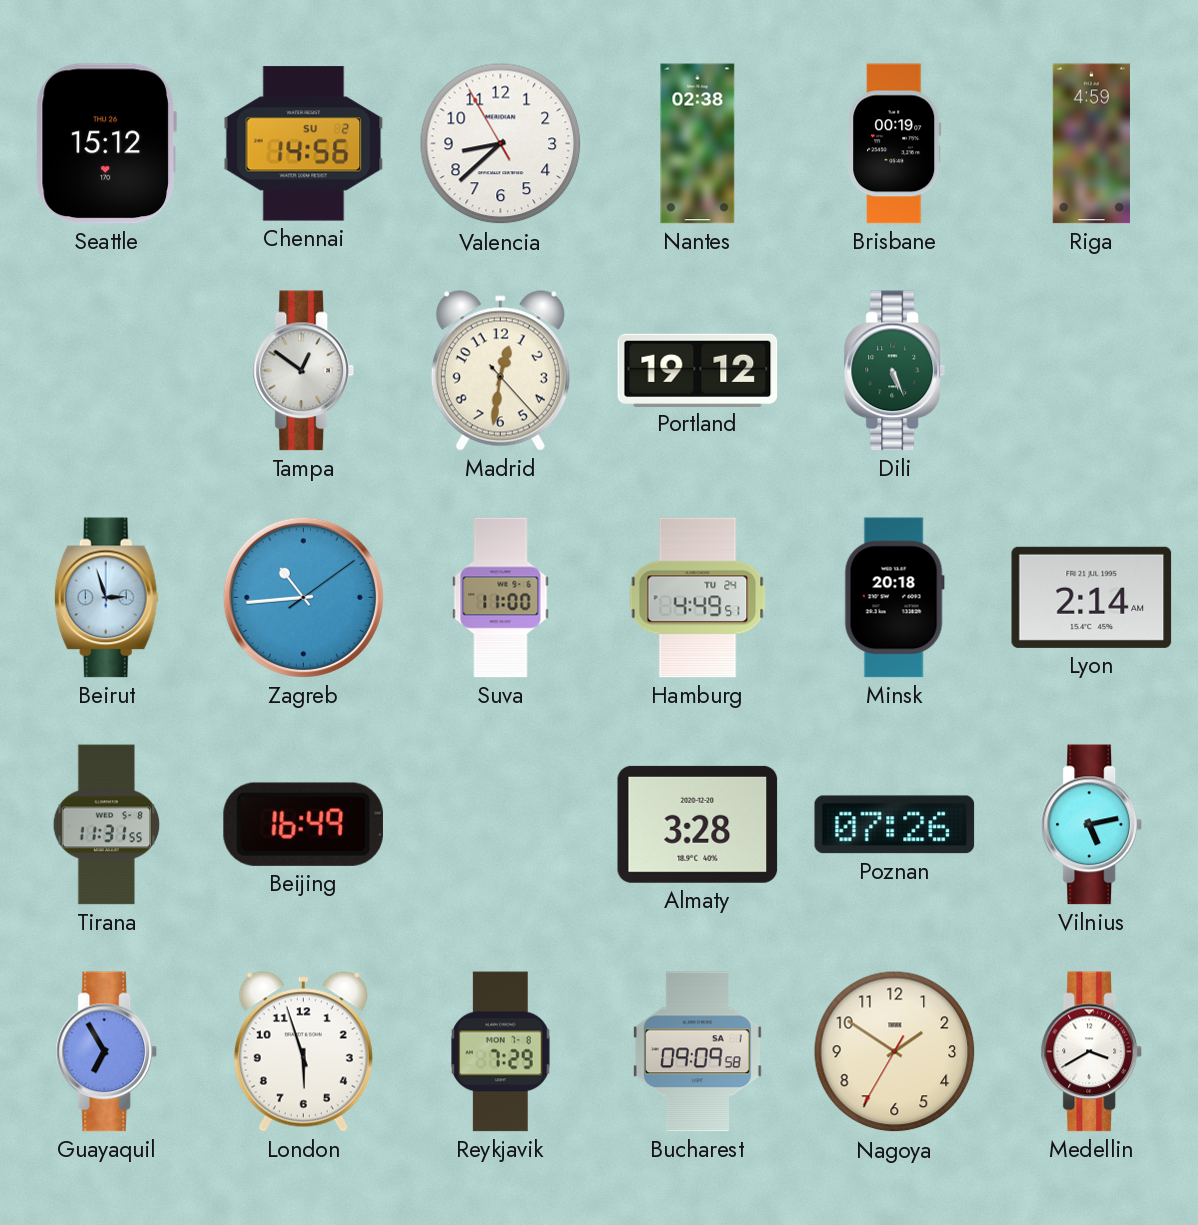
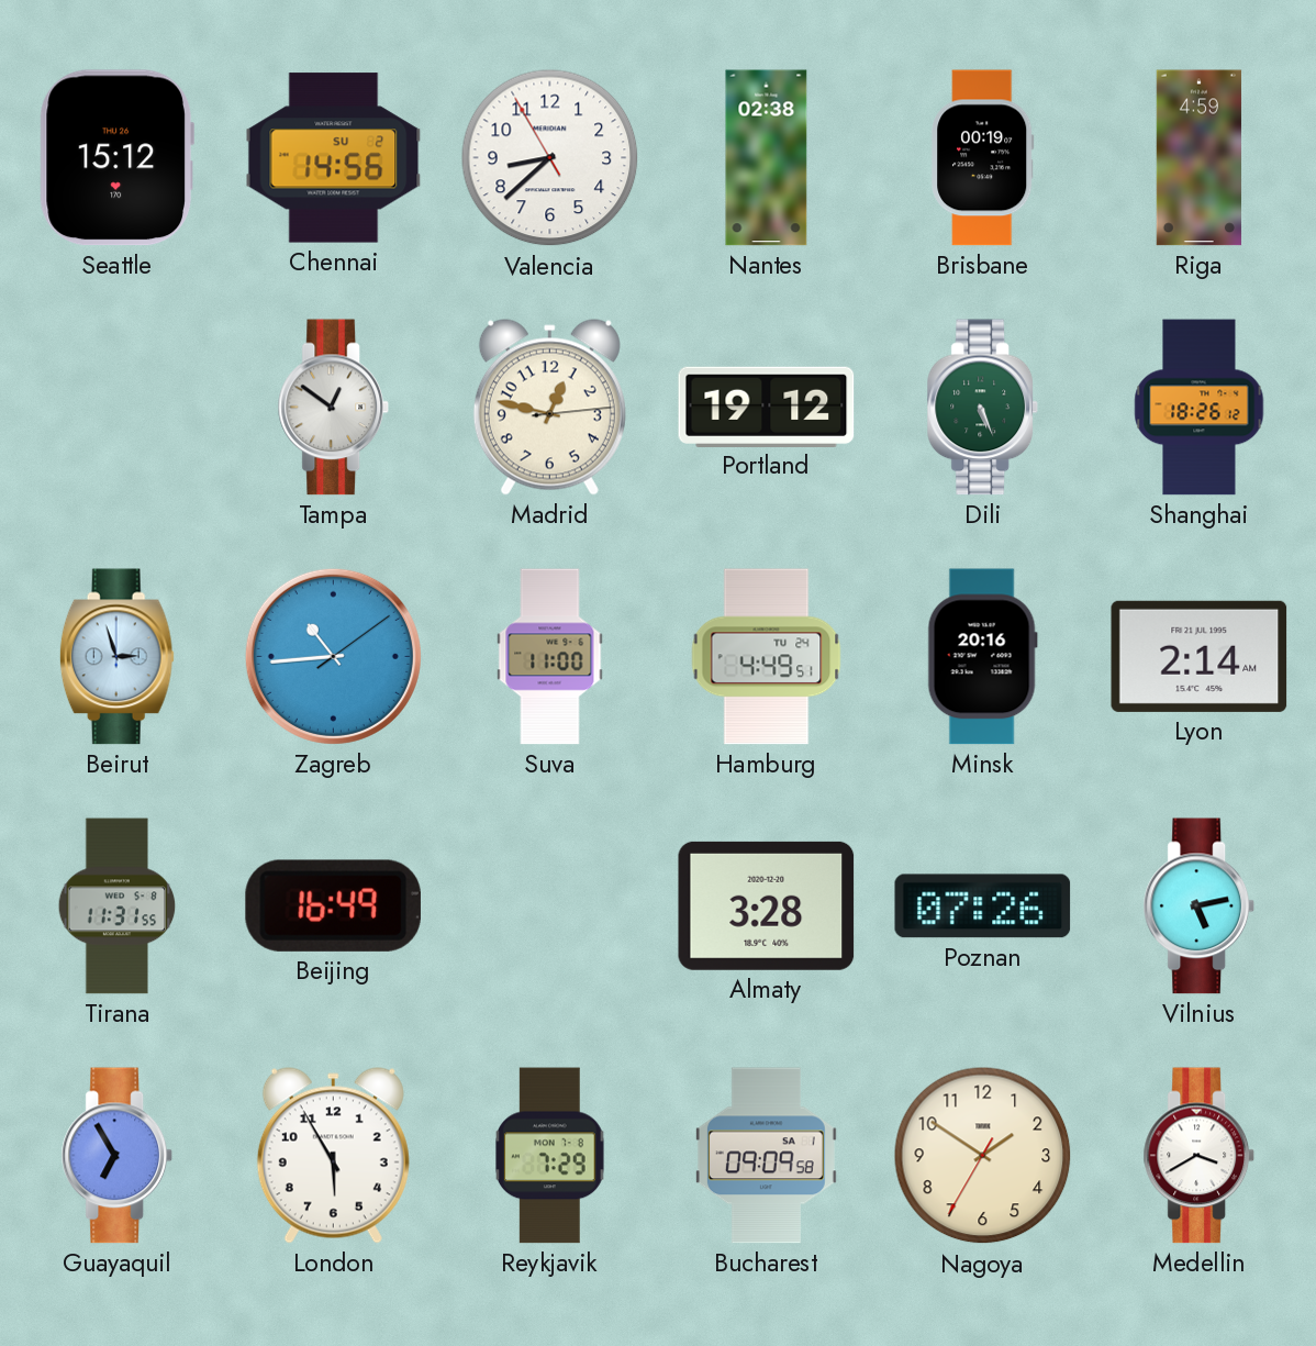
Madrid: 12:31 -> 12:47 (549, 408)
Shanghai: none -> 18:26 (1200, 408)
Minsk: 20:18 -> 20:16 (982, 657)
London: 5:57 -> 5:55 (333, 1156)
